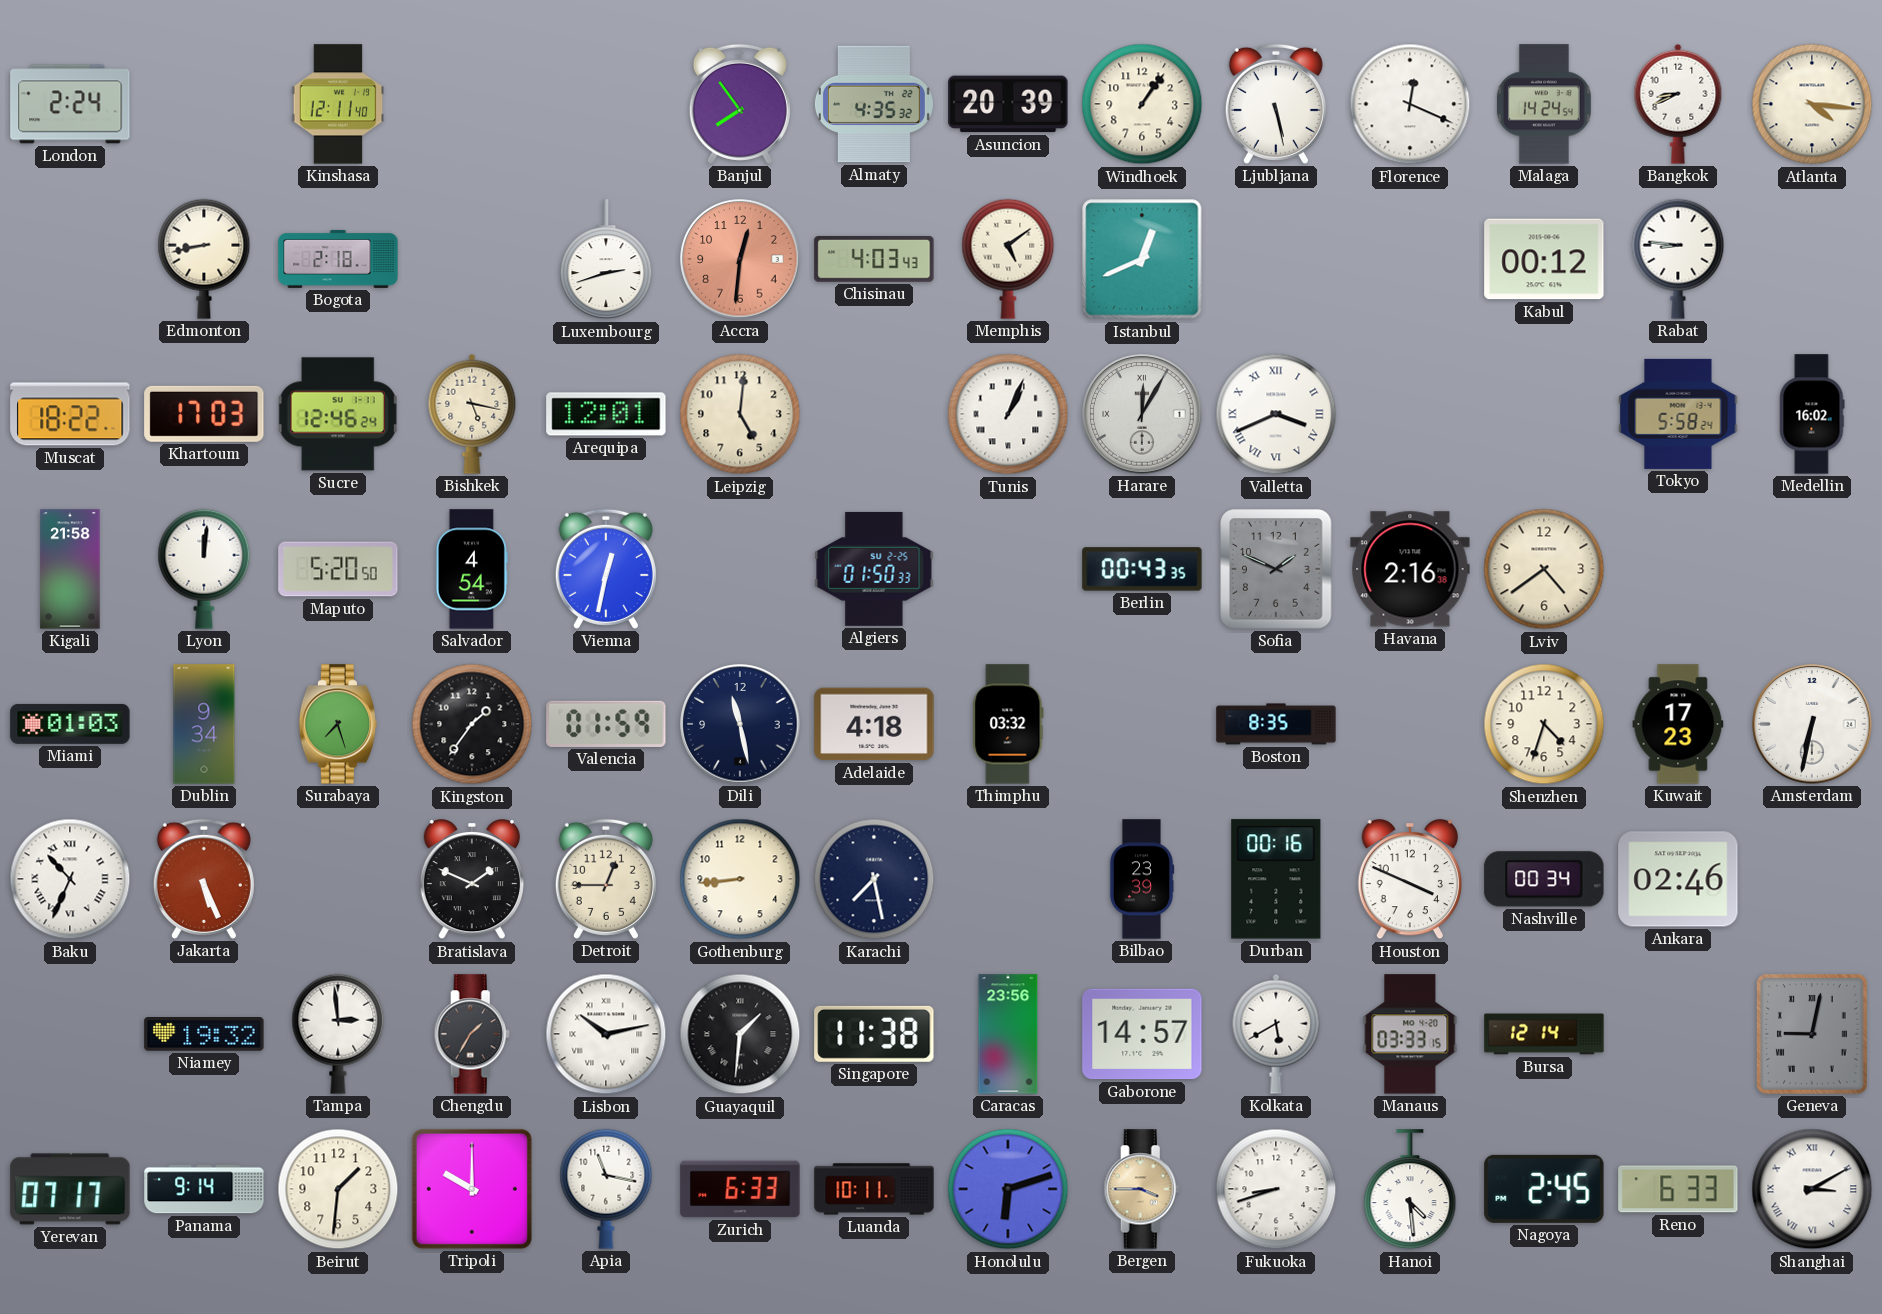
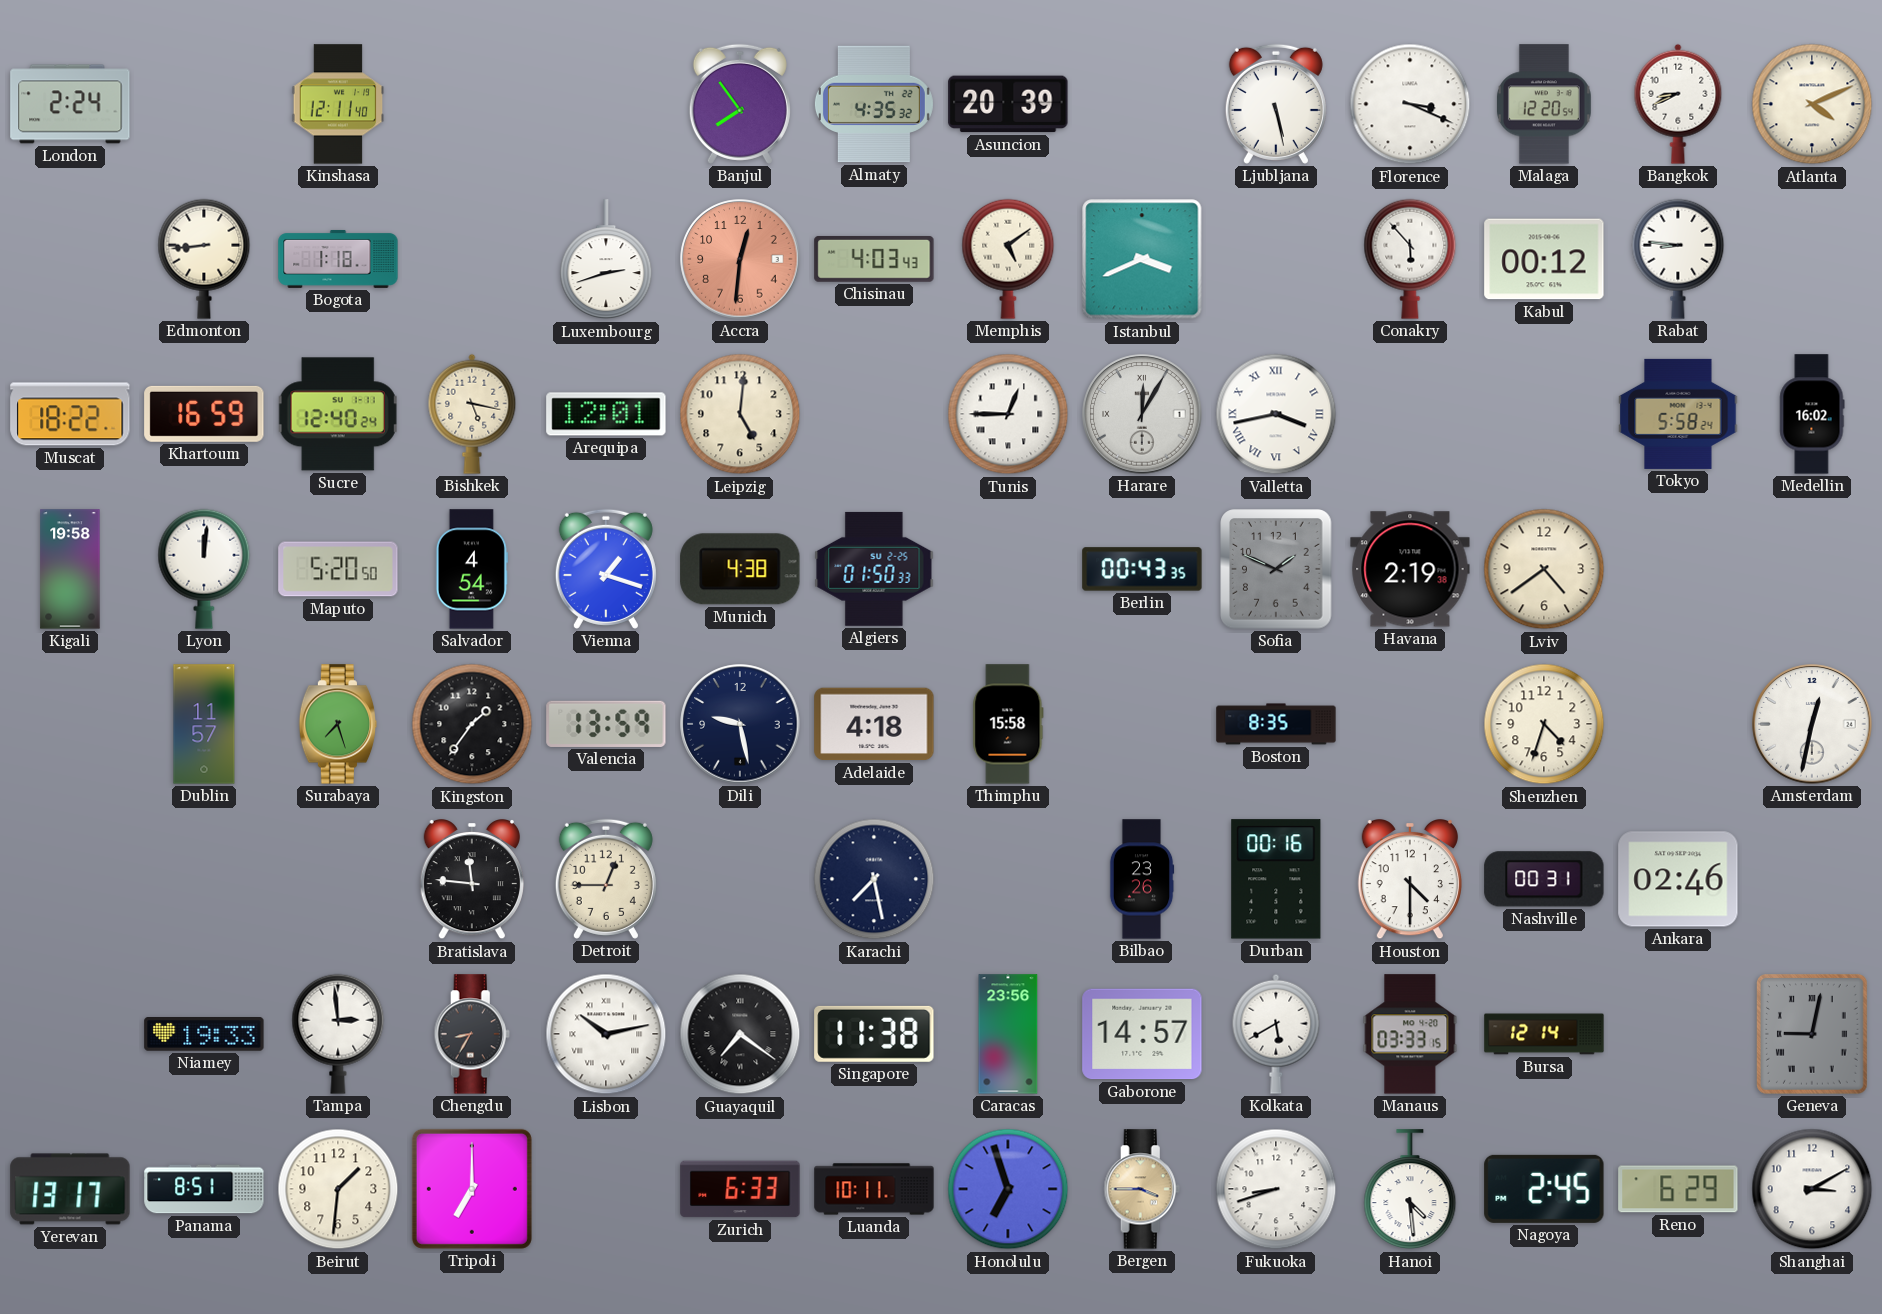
Windhoek: 1:06 -> none (1142, 104)
Florence: 12:19 -> 3:19 (1410, 104)
Malaga: 14:24 -> 12:20 (1544, 104)
Atlanta: 4:16 -> 4:11 (1812, 104)
Edmonton: 8:43 -> 8:44 (204, 259)
Bogota: 2:18 -> 1:18 (338, 259)
Istanbul: 12:41 -> 3:41 (1142, 259)
Conakry: none -> 5:53 (1410, 259)
Khartoum: 17:03 -> 16:59 (204, 414)
Sucre: 12:46 -> 12:40 (338, 414)
Tunis: 1:04 -> 12:45 (1008, 414)
Valletta: 3:41 -> 3:43 (1276, 414)
Kigali: 21:58 -> 19:58 (70, 569)
Vienna: 12:32 -> 1:18 (606, 569)
Munich: none -> 4:38 (740, 569)
Havana: 2:16 -> 2:19 (1410, 569)
Miami: 01:03 -> none (70, 724)
Dublin: 9:34 -> 11:57 (204, 724)
Valencia: 01:59 -> 13:59 (606, 724)
Dili: 11:28 -> 9:28 (740, 724)
Thimphu: 03:32 -> 15:58 (1008, 724)
Kuwait: 17:23 -> none (1678, 724)
Amsterdam: 6:32 -> 12:32 (1812, 724)
Baku: 10:34 -> none (70, 879)
Jakarta: 5:26 -> none (204, 879)
Bratislava: 1:49 -> 11:46 (472, 879)
Gothenburg: 8:44 -> none (740, 879)
Bilbao: 23:39 -> 23:26 (1142, 879)
Houston: 3:49 -> 4:30 (1410, 879)
Nashville: 00:34 -> 00:31 (1544, 879)
Niamey: 19:32 -> 19:33 (204, 1035)
Chengdu: 1:35 -> 8:35 (472, 1034)
Guayaquil: 1:31 -> 7:21 (740, 1034)
Yerevan: 07:17 -> 13:17 (70, 1189)
Panama: 9:14 -> 8:51 (204, 1189)
Tripoli: 10:00 -> 7:00 (472, 1189)
Apia: 11:17 -> none (606, 1189)
Honolulu: 6:12 -> 6:57 (1008, 1189)
Reno: 6:33 -> 6:29 (1678, 1189)
Shanghai numerals: Roman -> Arabic (1812, 1189)
